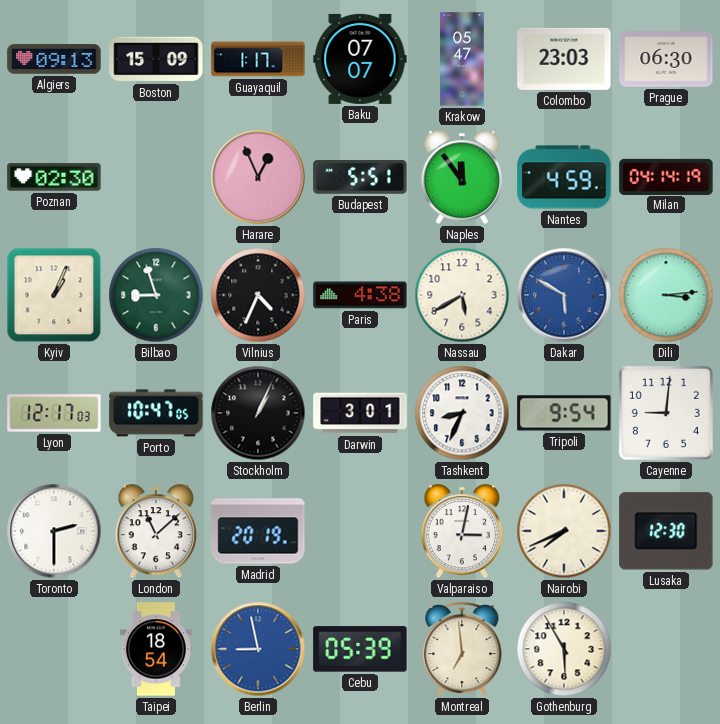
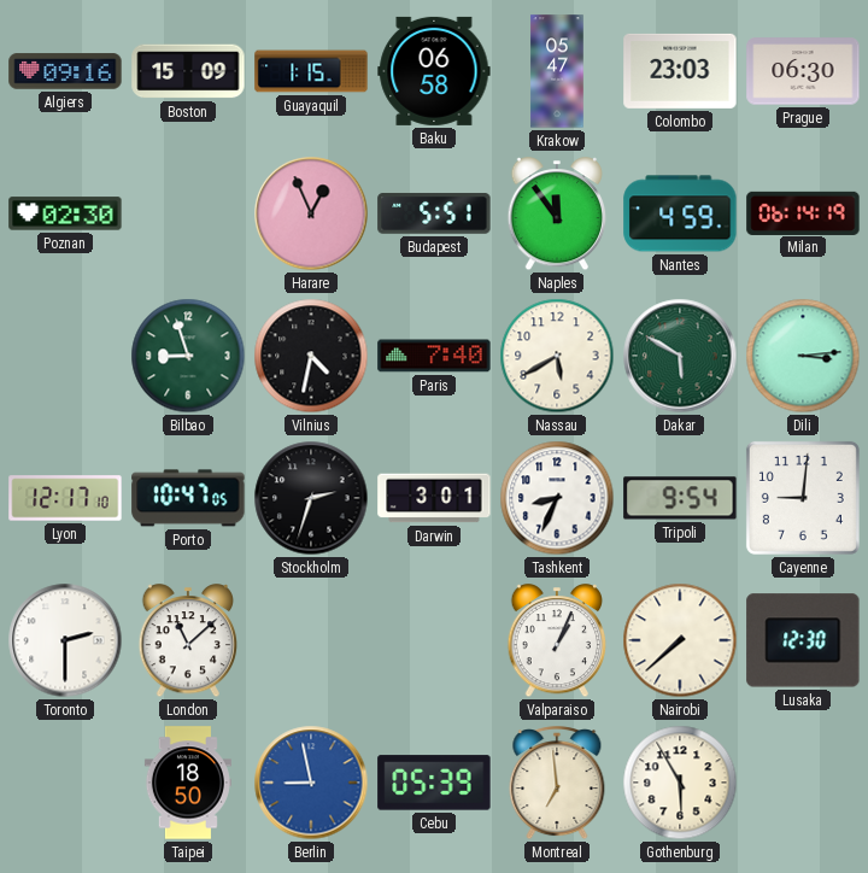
Algiers: 09:13 -> 09:16 (65, 71)
Guayaquil: 1:17 -> 1:15 (311, 71)
Baku: 07:07 -> 06:58 (434, 71)
Milan: 04:14 -> 06:14 (803, 212)
Kyiv: 1:04 -> none (54, 295)
Vilnius: 4:34 -> 4:32 (311, 356)
Paris: 4:38 -> 7:40 (434, 356)
Dakar dial: blue -> green (680, 356)
Lyon: 12:17:03 -> 12:17:10 (65, 498)
Stockholm: 1:04 -> 2:33 (311, 498)
Madrid: 20:19 -> none (258, 531)
Valparaiso: 3:02 -> 1:04 (557, 641)
Nairobi: 7:41 -> 7:38 (680, 640)
Taipei: 18:54 -> 18:50 (188, 783)
